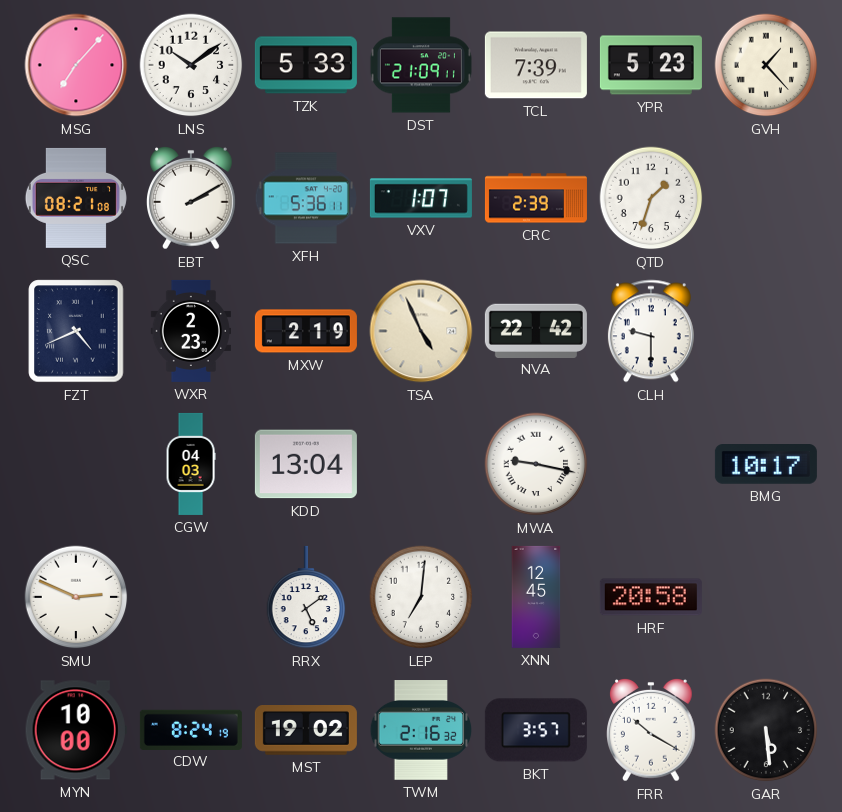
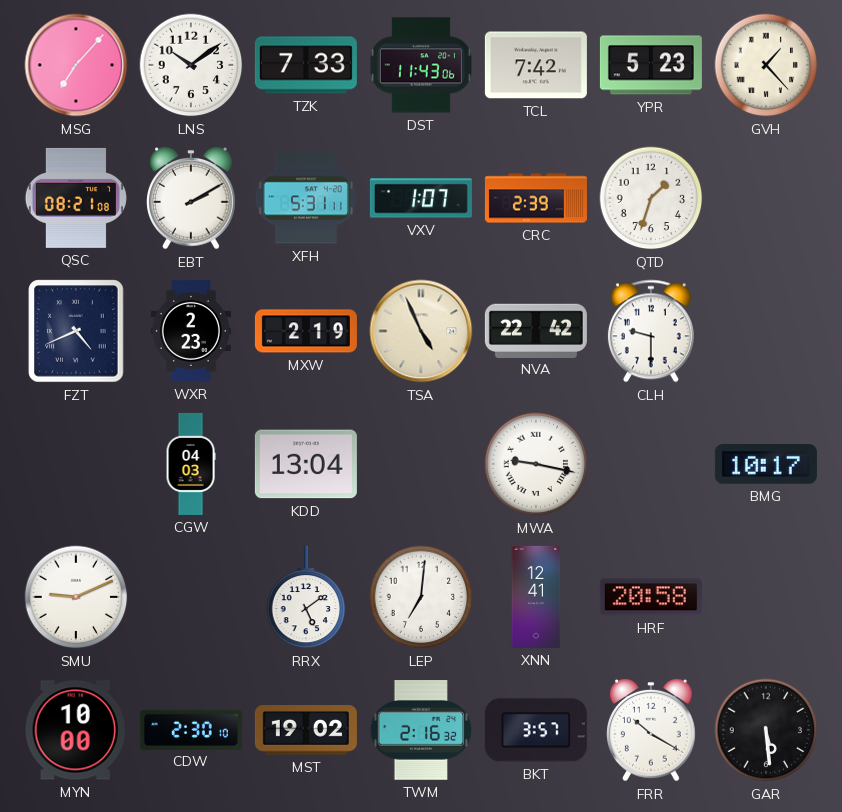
TZK: 5:33 -> 7:33 (306, 65)
DST: 21:09 -> 11:43 (421, 65)
TCL: 7:39 -> 7:42 (536, 65)
XFH: 5:36 -> 5:31 (306, 198)
SMU: 2:49 -> 9:11 (76, 597)
XNN: 12:45 -> 12:41 (536, 597)
CDW: 8:24 -> 2:30 (191, 729)
